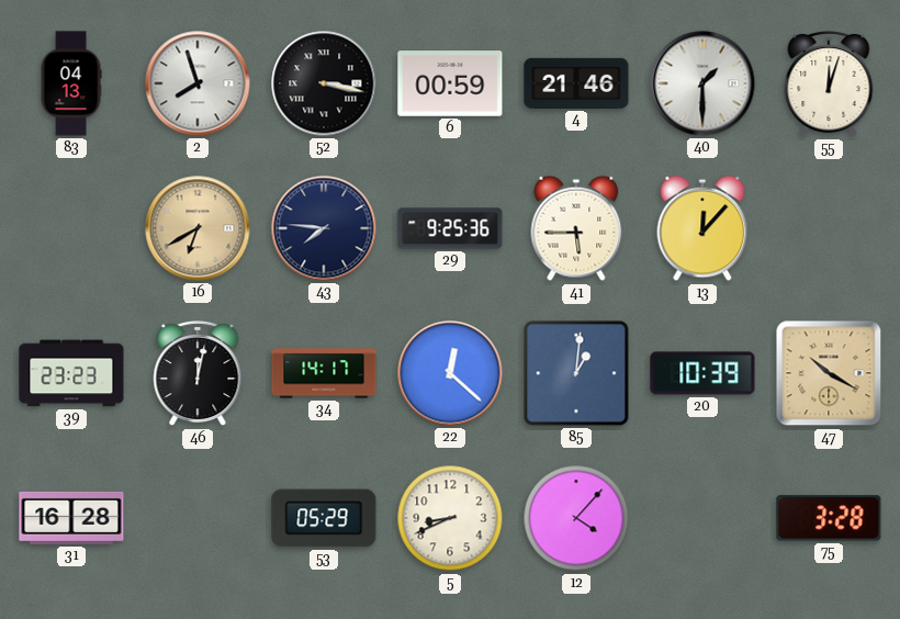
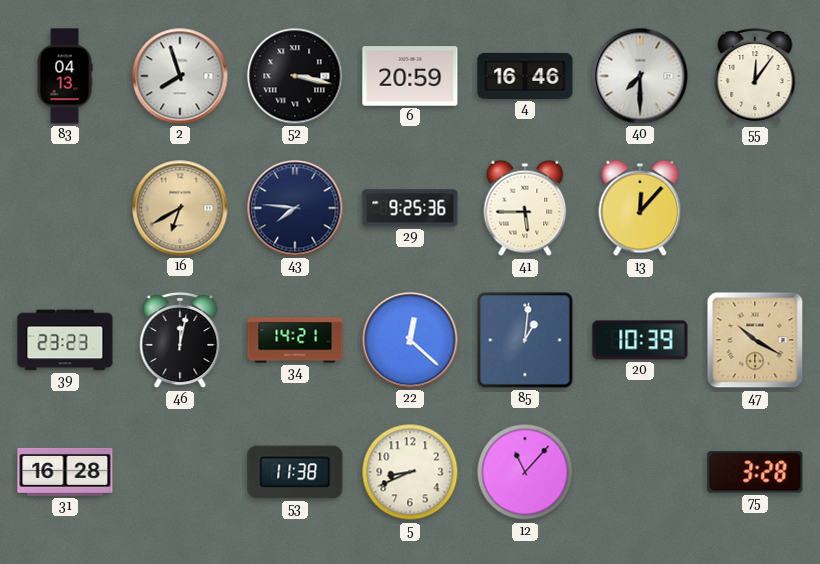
6: 00:59 -> 20:59 (410, 76)
4: 21:46 -> 16:46 (525, 76)
40: 1:30 -> 7:30 (640, 76)
55: 12:03 -> 12:06 (755, 76)
34: 14:17 -> 14:21 (295, 340)
53: 05:29 -> 11:38 (295, 472)
12: 4:07 -> 11:07 (525, 472)
